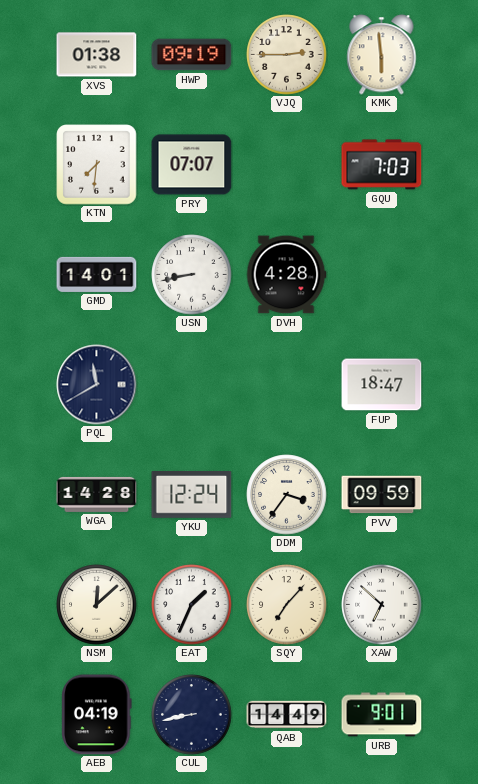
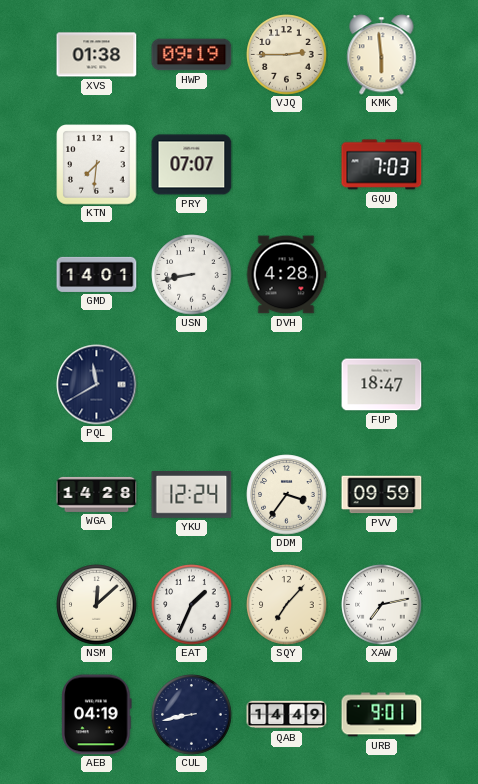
XAW: 6:52 -> 7:13 (382, 605)
